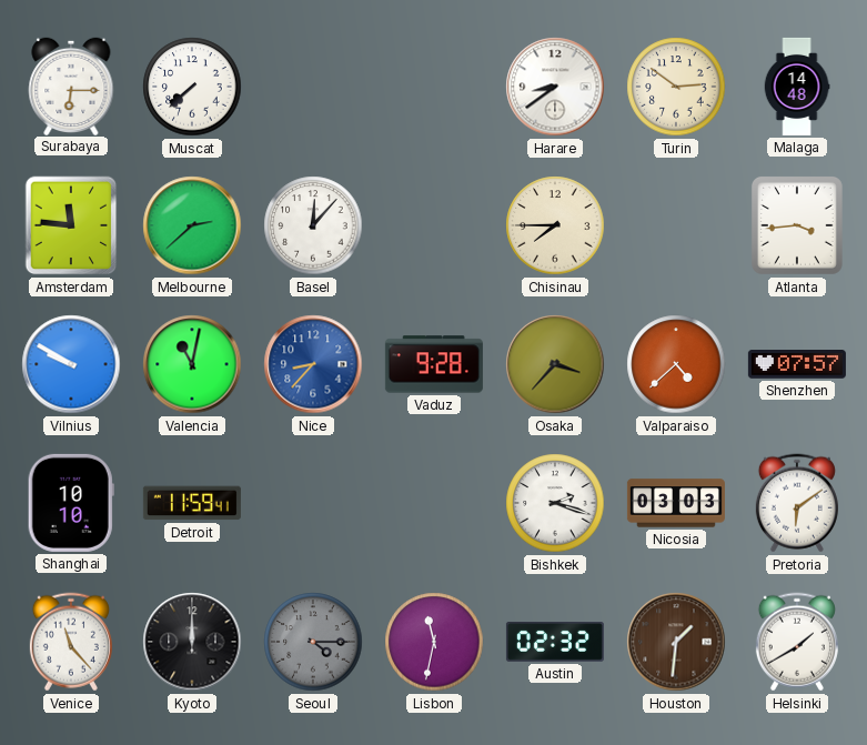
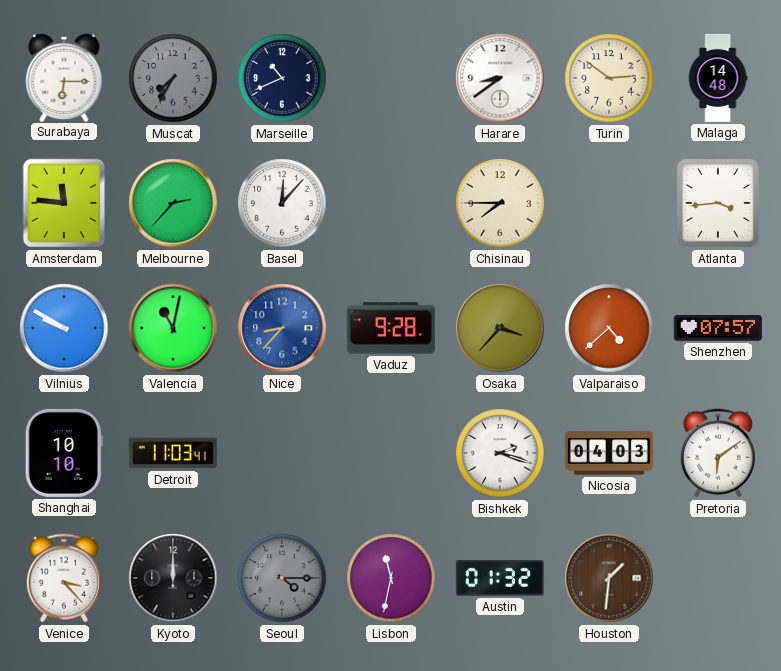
Muscat: 7:38 -> 7:35 (173, 78)
Muscat dial: white -> grey (173, 78)
Marseille: none -> 10:41 (282, 78)
Melbourne: 2:38 -> 2:37 (173, 203)
Detroit: 11:59 -> 11:03 (173, 453)
Nicosia: 03:03 -> 04:03 (609, 453)
Venice: 11:23 -> 3:23 (64, 578)
Austin: 02:32 -> 01:32 (500, 579)
Helsinki: 1:40 -> none (797, 642)
